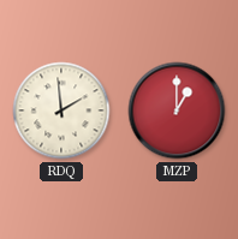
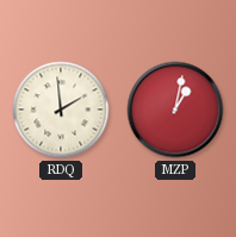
MZP: 1:00 -> 1:02 (175, 110)
